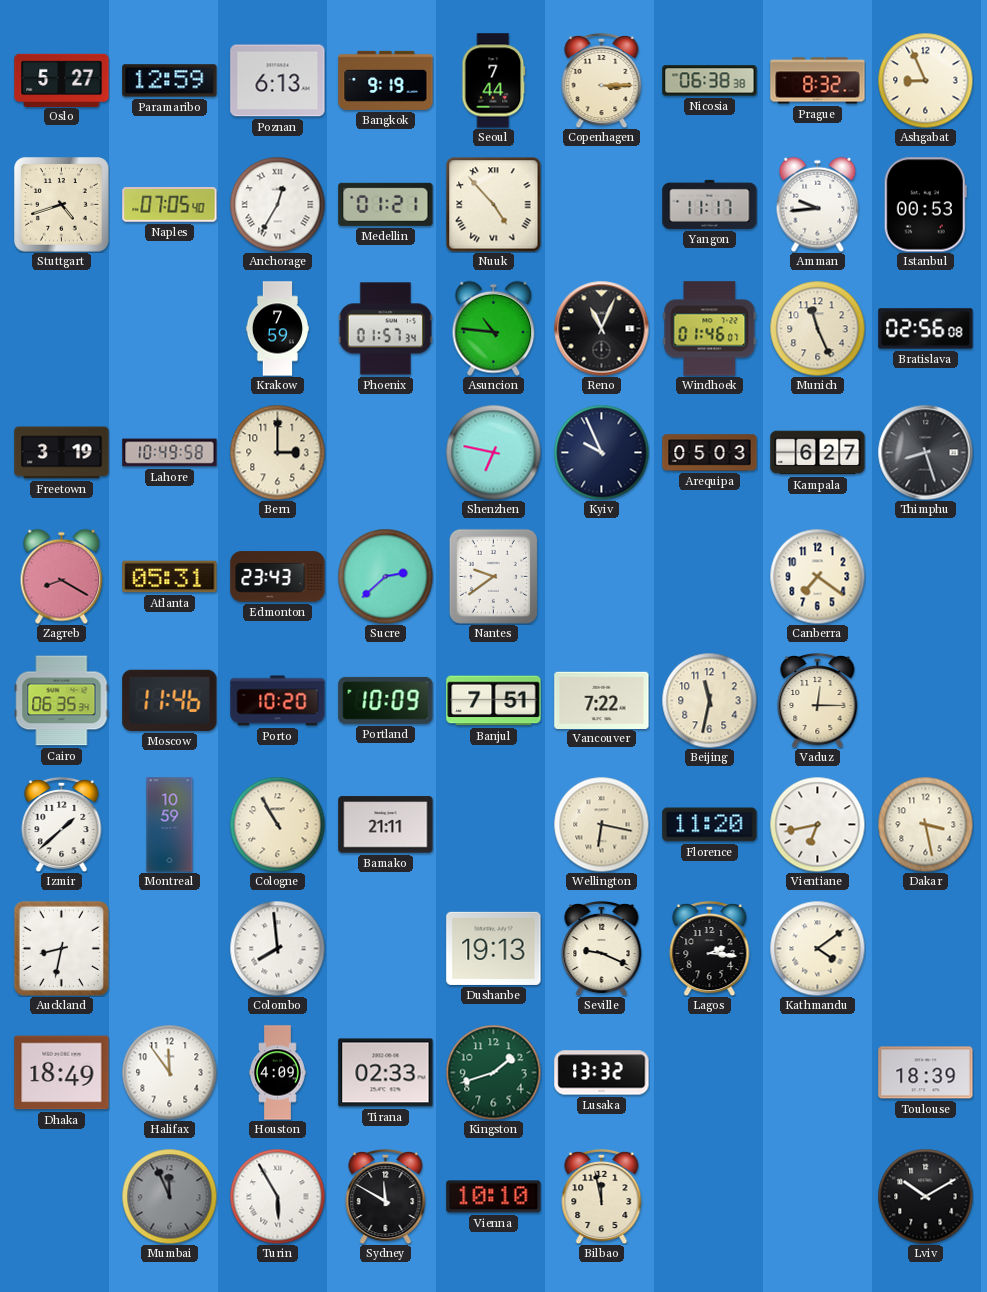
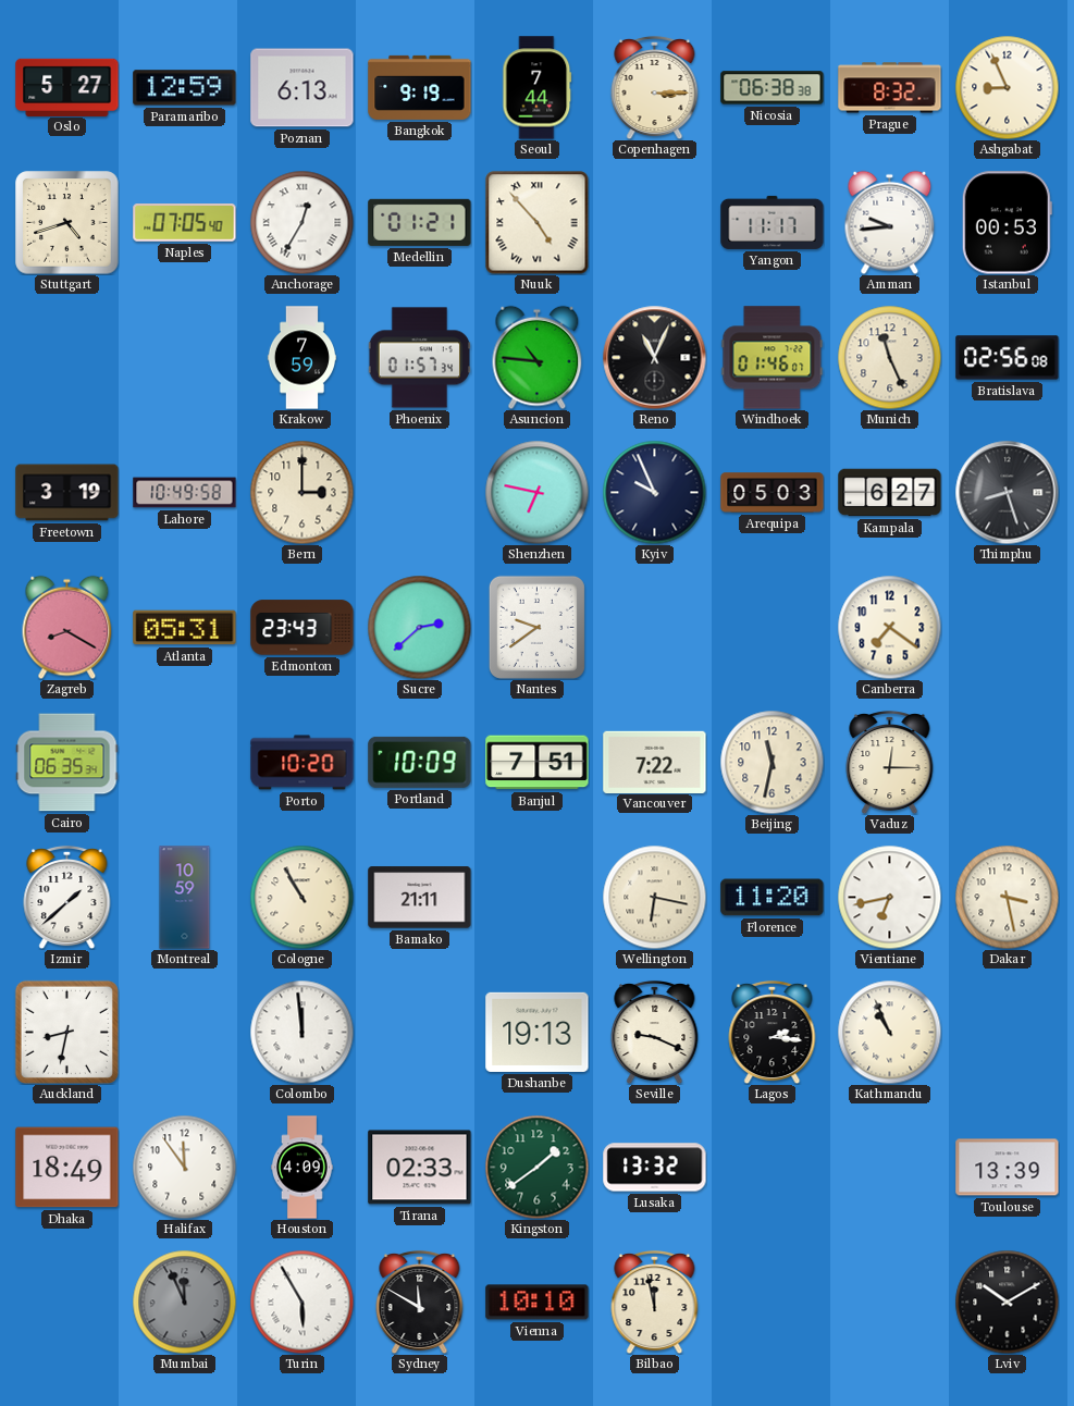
Moscow: 11:46 -> none (170, 700)
Colombo: 7:59 -> 11:59 (301, 1032)
Kathmandu: 4:09 -> 10:56 (889, 1032)
Kingston: 1:42 -> 1:39 (536, 1167)
Toulouse: 18:39 -> 13:39 (1008, 1168)
